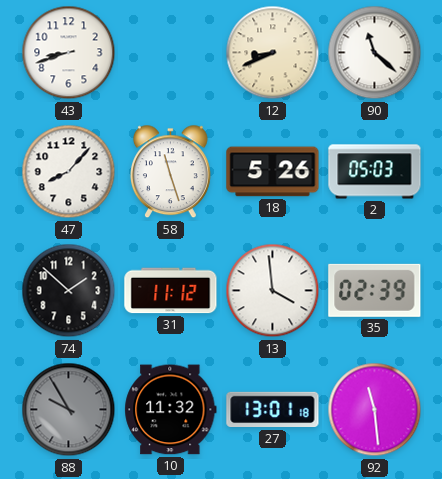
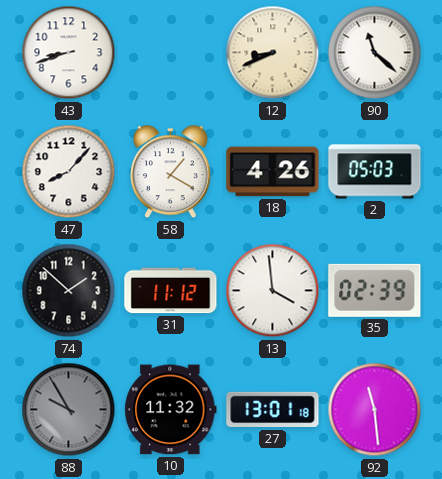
58: 11:27 -> 1:20 (170, 172)
18: 5:26 -> 4:26 (273, 172)
